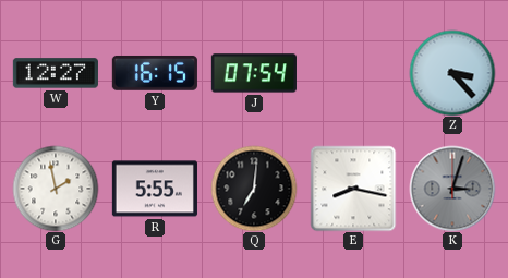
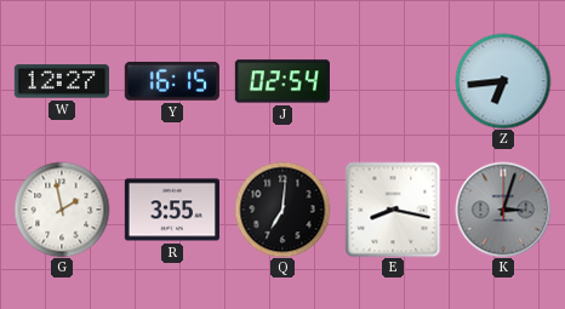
J: 07:54 -> 02:54 (282, 81)
Z: 3:23 -> 6:44 (503, 81)
R: 5:55 -> 3:55 (172, 210)
